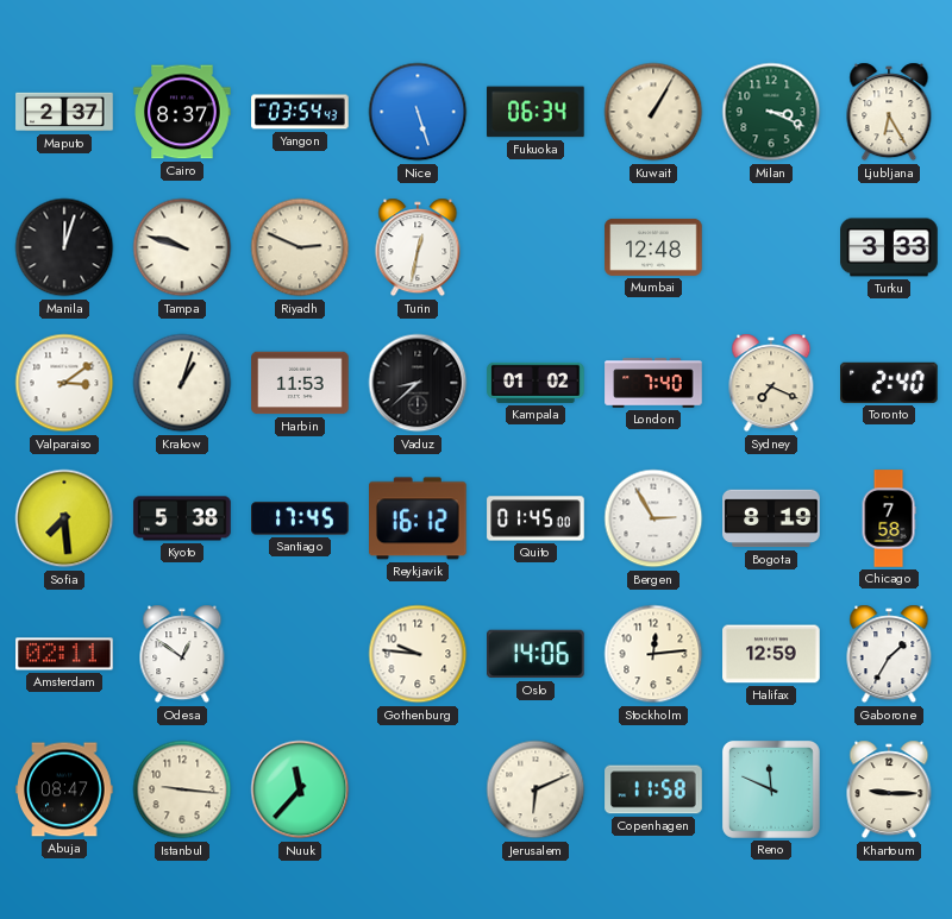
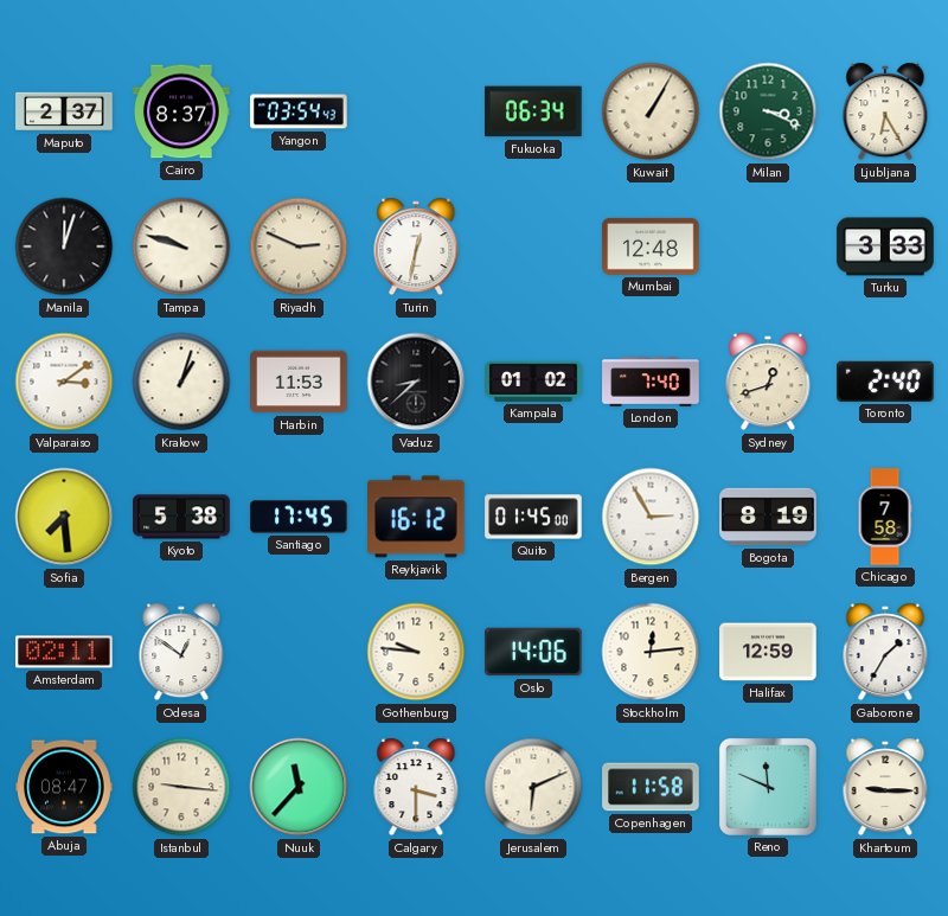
Nice: 5:27 -> none (418, 112)
Sydney: 7:19 -> 12:42 (768, 382)
Calgary: none -> 3:30 (416, 787)
